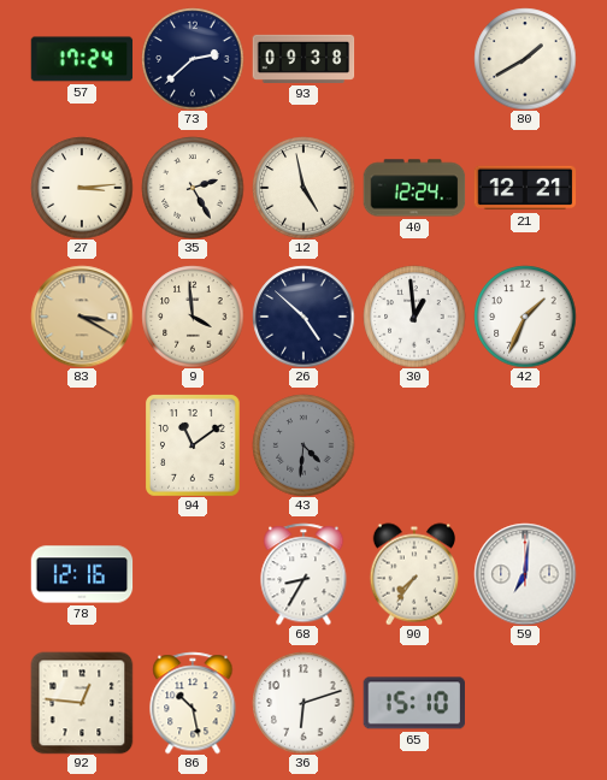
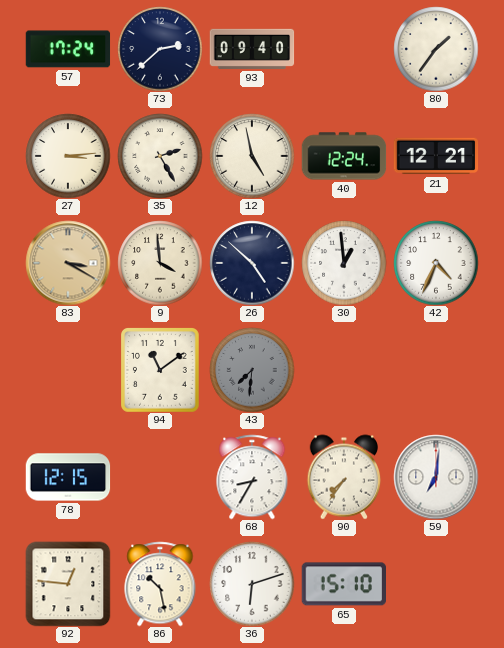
93: 09:38 -> 09:40 (252, 49)
80: 1:40 -> 1:36 (436, 49)
42: 1:34 -> 4:34 (436, 263)
43: 4:31 -> 7:31 (252, 370)
78: 12:16 -> 12:15 (68, 477)
